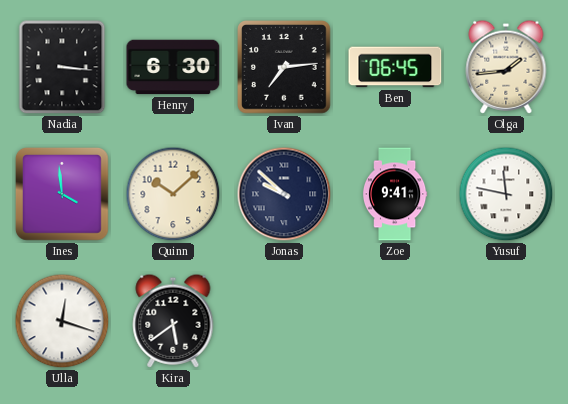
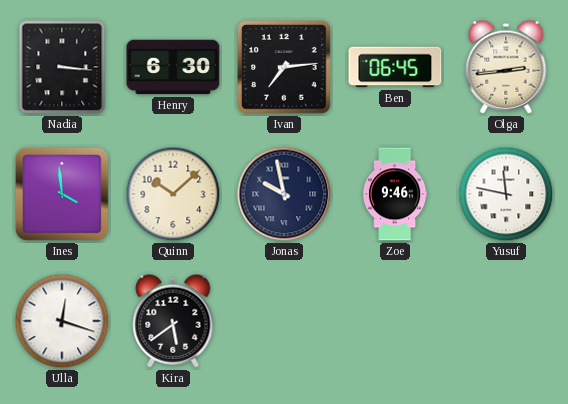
Olga: 1:44 -> 2:44 (506, 67)
Jonas: 9:52 -> 9:58 (284, 194)
Zoe: 9:41 -> 9:46 (395, 194)
